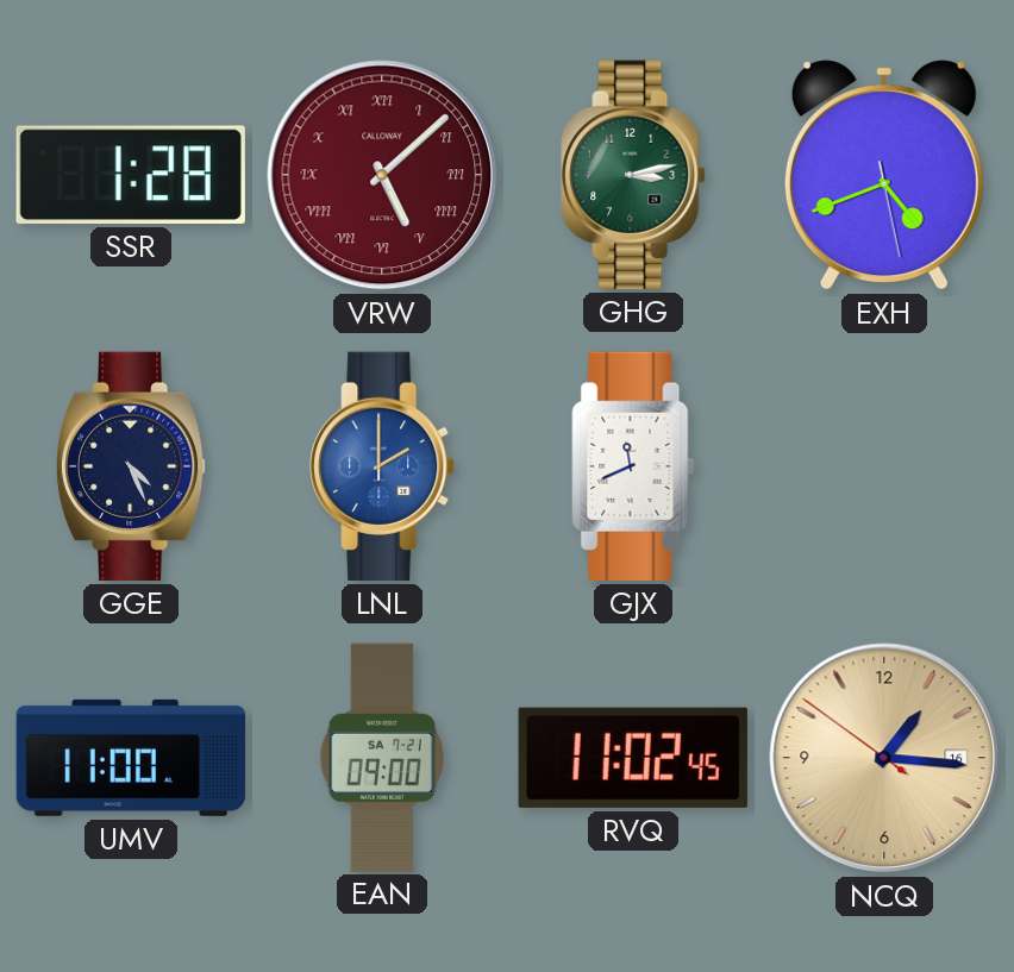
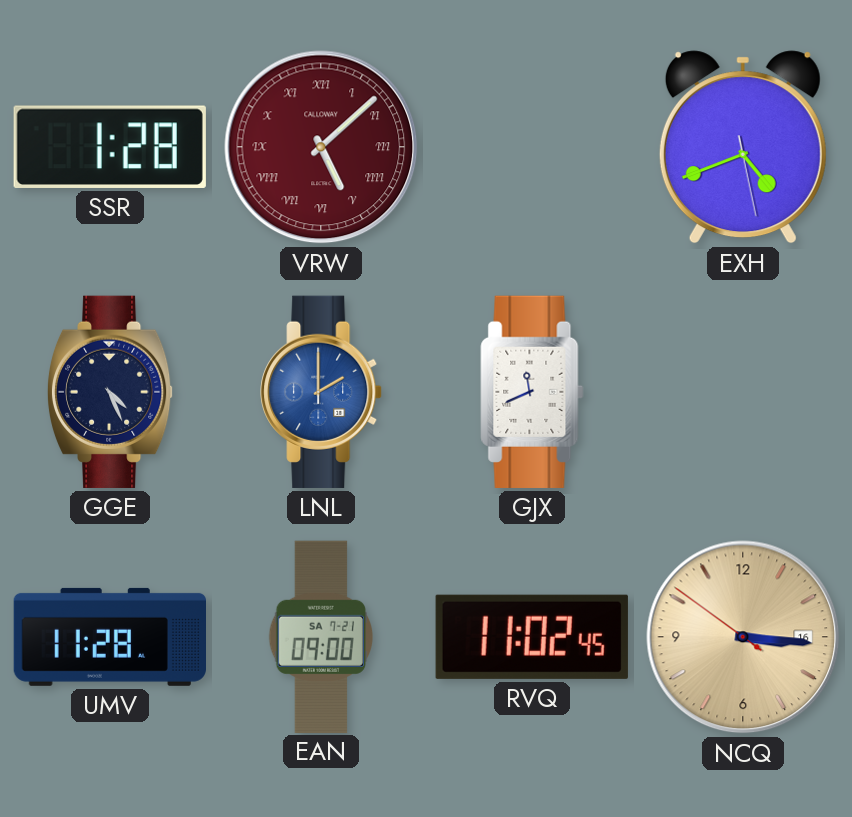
GHG: 3:13 -> none (633, 175)
UMV: 11:00 -> 11:28 (110, 637)
NCQ: 1:15 -> 3:15 (743, 637)
